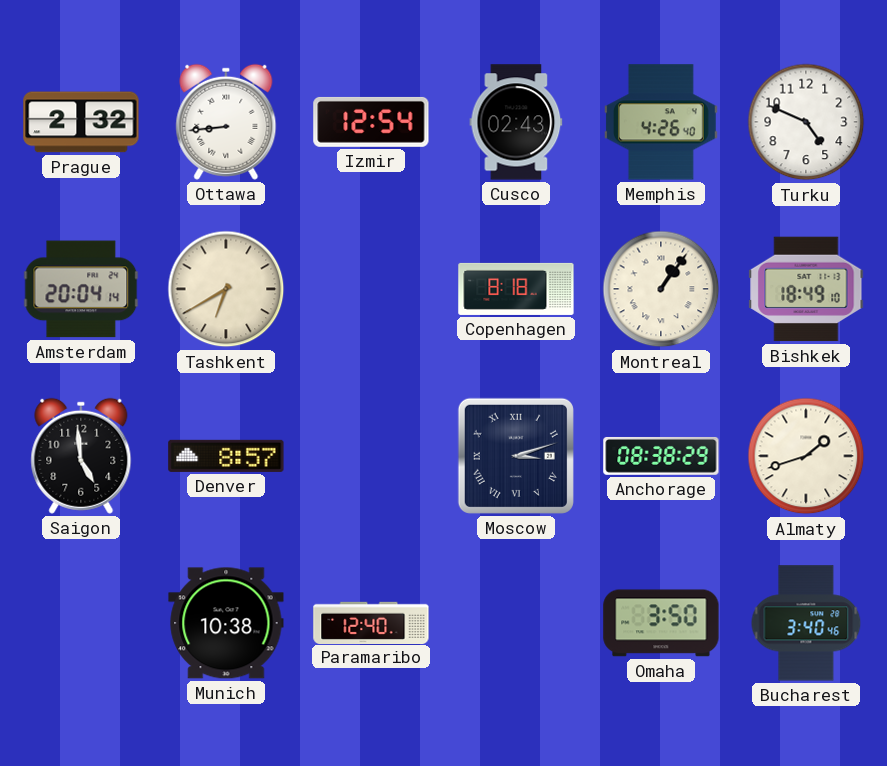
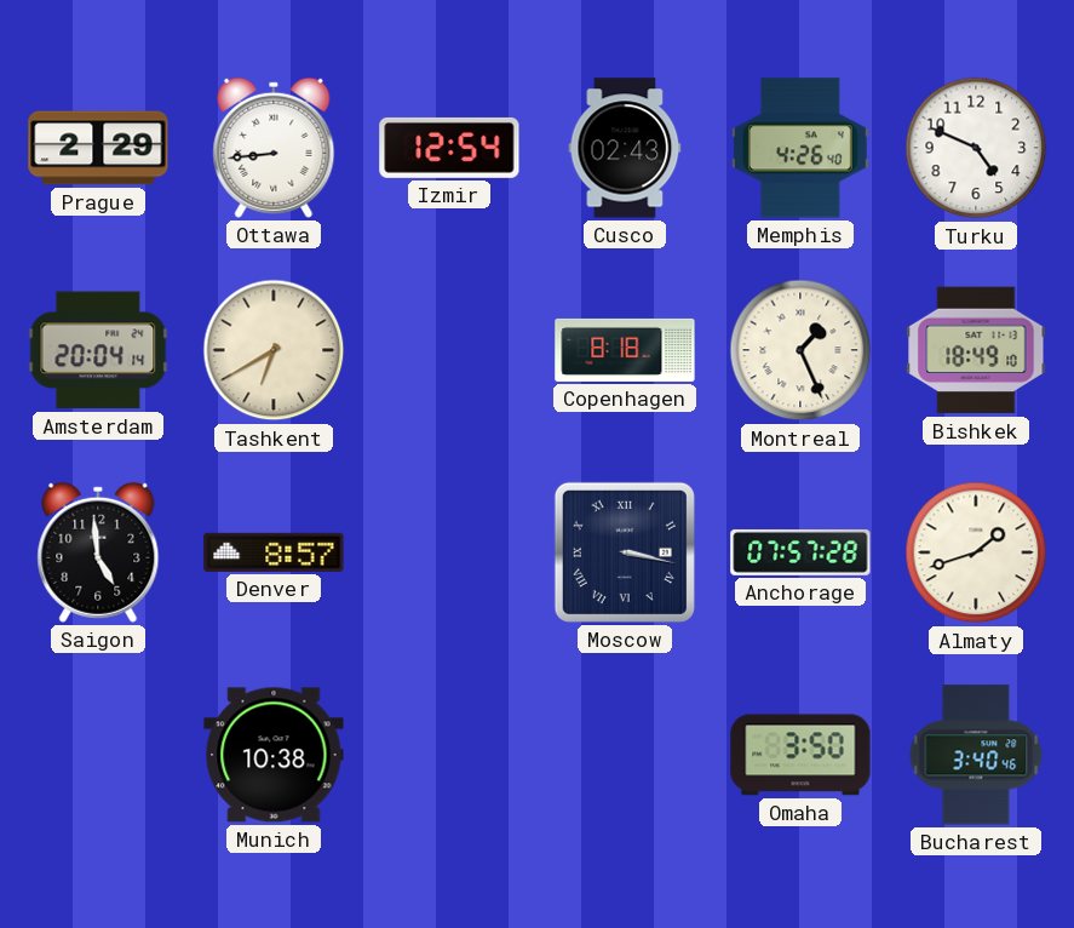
Prague: 2:32 -> 2:29 (98, 148)
Montreal: 1:06 -> 1:26 (800, 350)
Moscow: 3:12 -> 3:17 (625, 552)
Anchorage: 08:38 -> 07:57 (800, 552)
Paramaribo: 12:40 -> none (371, 622)
